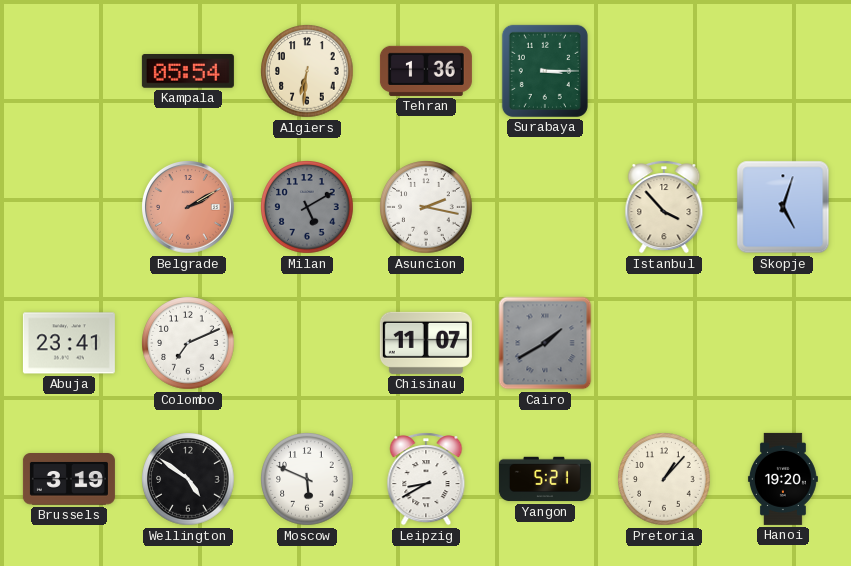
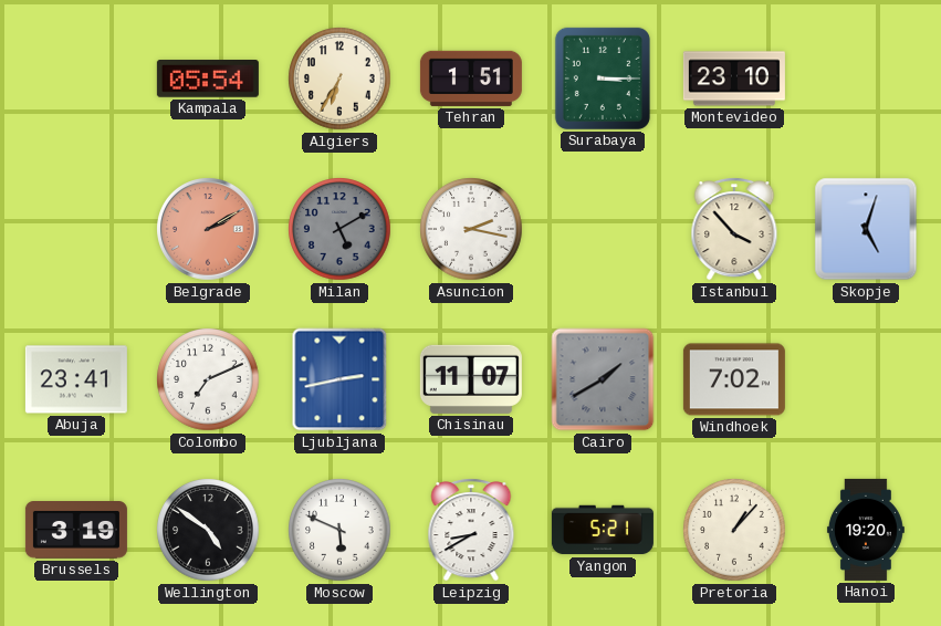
Algiers: 6:31 -> 6:35 (339, 79)
Tehran: 1:36 -> 1:51 (471, 79)
Montevideo: none -> 23:10 (734, 79)
Ljubljana: none -> 2:43 (339, 379)
Windhoek: none -> 7:02 (734, 379)
